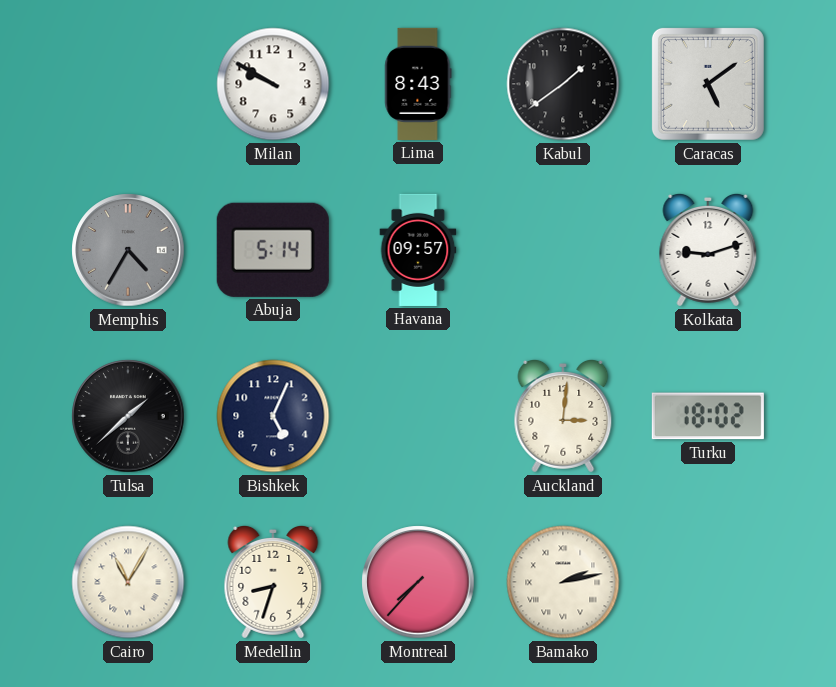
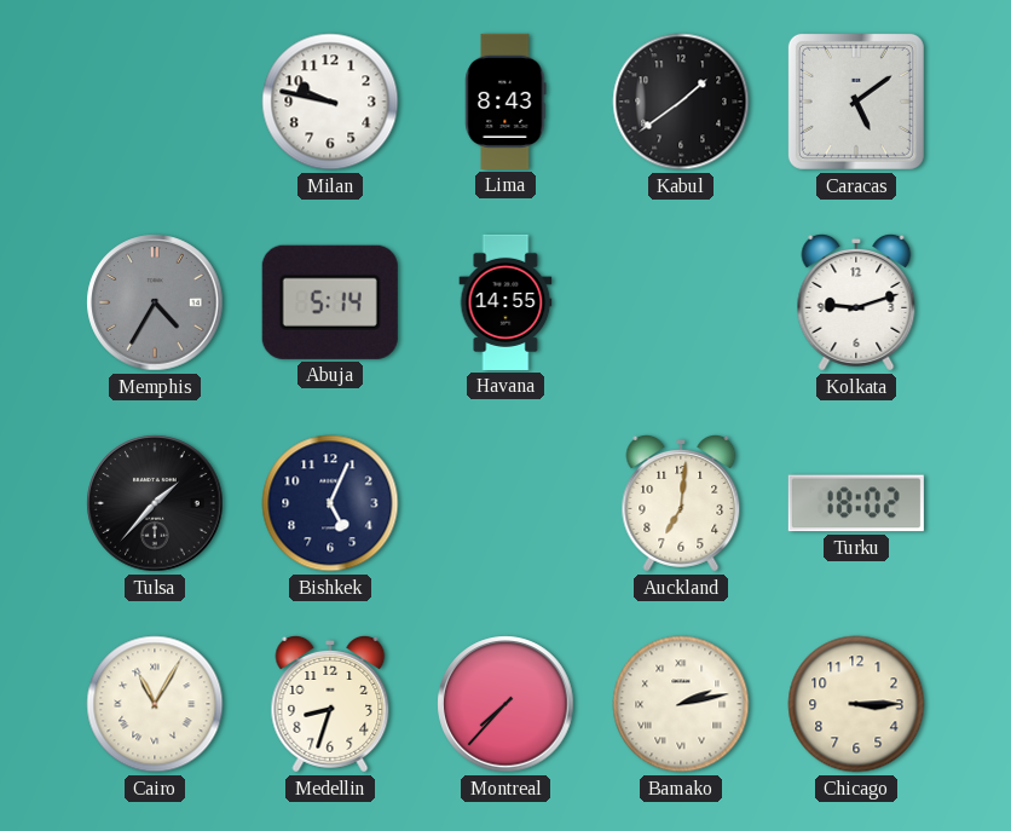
Milan: 9:50 -> 9:47 (330, 102)
Havana: 09:57 -> 14:55 (505, 302)
Tulsa: 1:38 -> 1:37 (155, 503)
Auckland: 3:01 -> 7:01 (681, 503)
Chicago: none -> 3:15 (856, 704)
